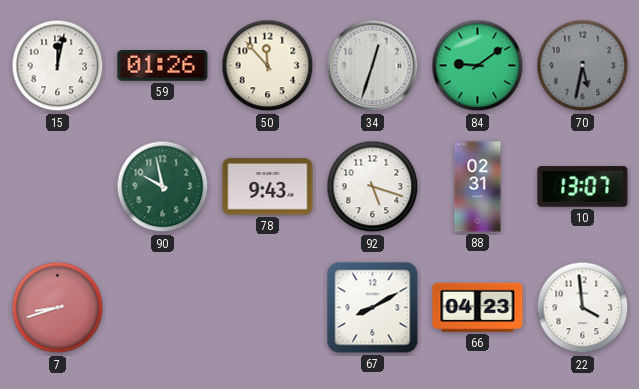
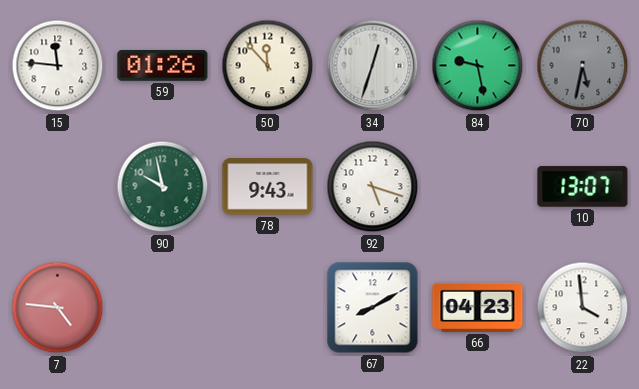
15: 12:02 -> 11:46 (58, 66)
84: 9:09 -> 9:28 (478, 66)
88: 02:31 -> none (478, 187)
7: 8:42 -> 4:46 (58, 308)
